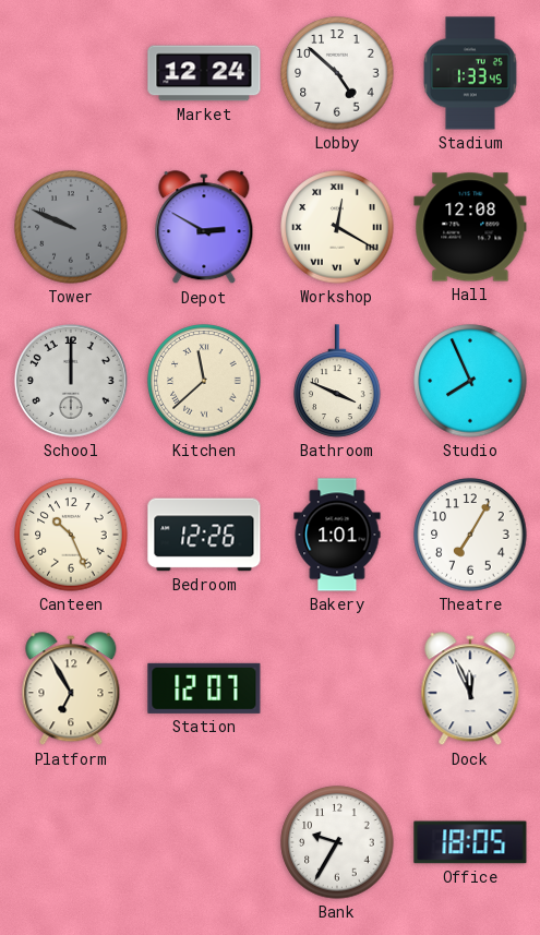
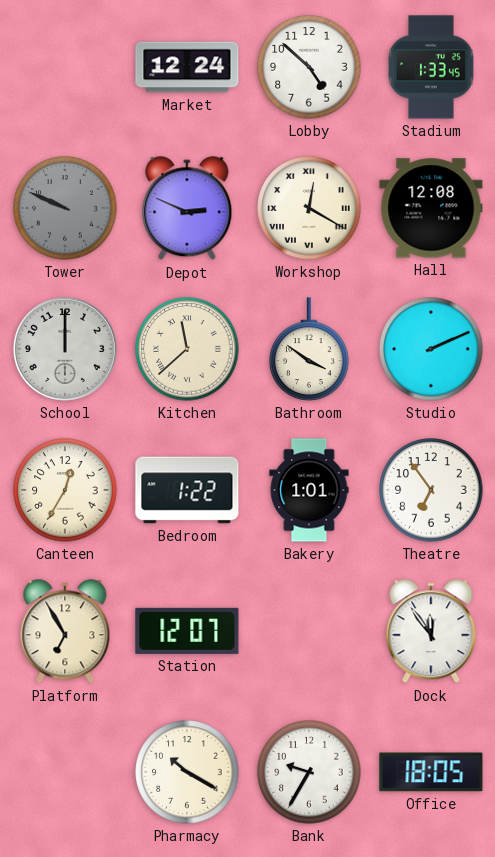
Depot: 2:50 -> 2:49 (187, 209)
Bathroom: 3:49 -> 3:51 (309, 349)
Studio: 7:56 -> 2:11 (431, 349)
Canteen: 10:26 -> 12:35 (65, 490)
Bedroom: 12:26 -> 1:22 (187, 490)
Theatre: 7:05 -> 6:54 (431, 490)
Dock: 11:56 -> 11:54 (431, 632)
Pharmacy: none -> 10:20 (187, 772)
